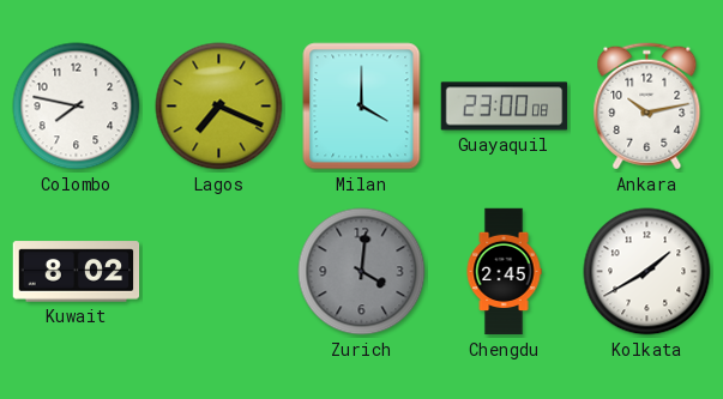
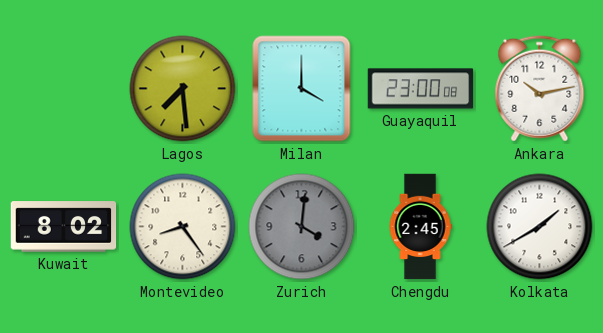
Colombo: 7:47 -> none (77, 107)
Lagos: 7:19 -> 7:29 (183, 89)
Montevideo: none -> 8:24 (183, 227)
